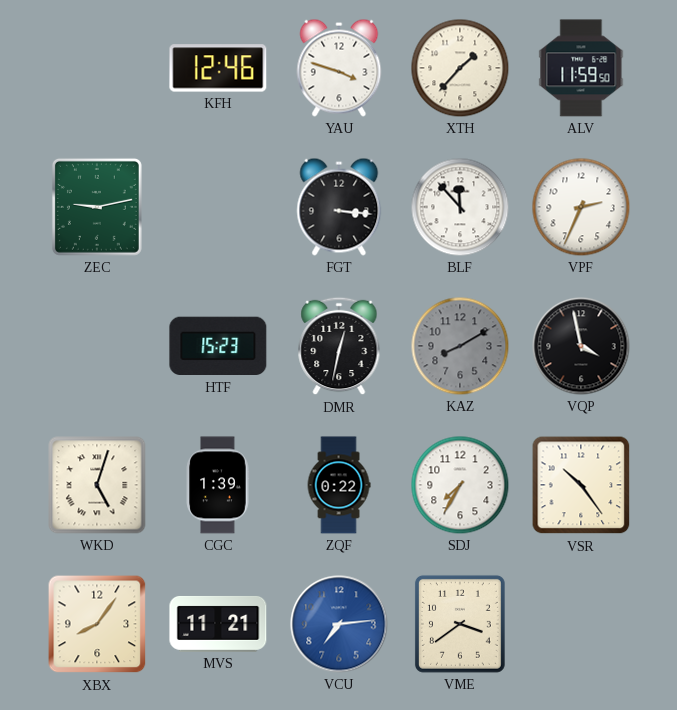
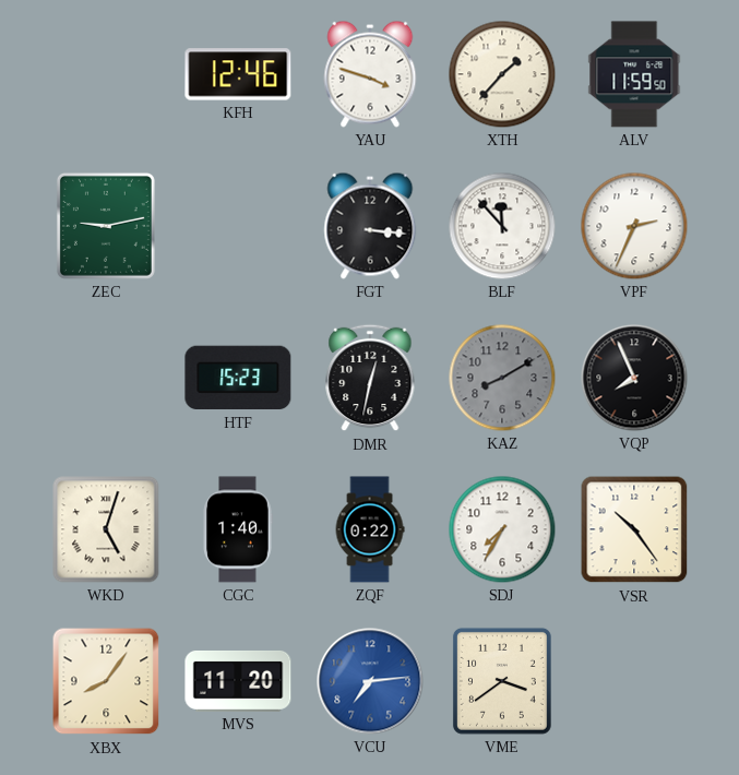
VQP: 3:58 -> 7:56 (634, 378)
CGC: 1:39 -> 1:40 (238, 529)
MVS: 11:21 -> 11:20 (238, 681)
